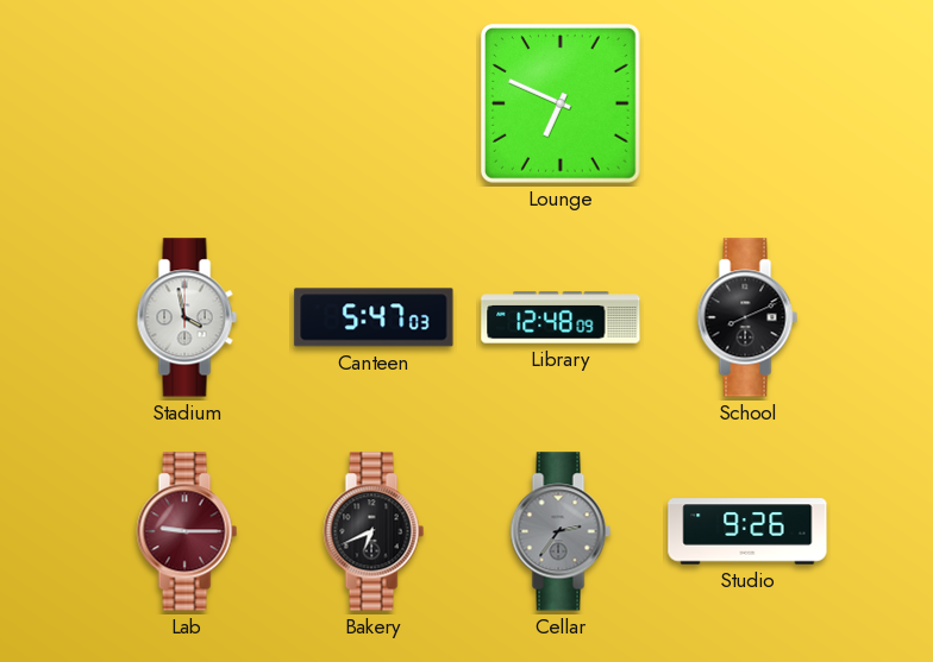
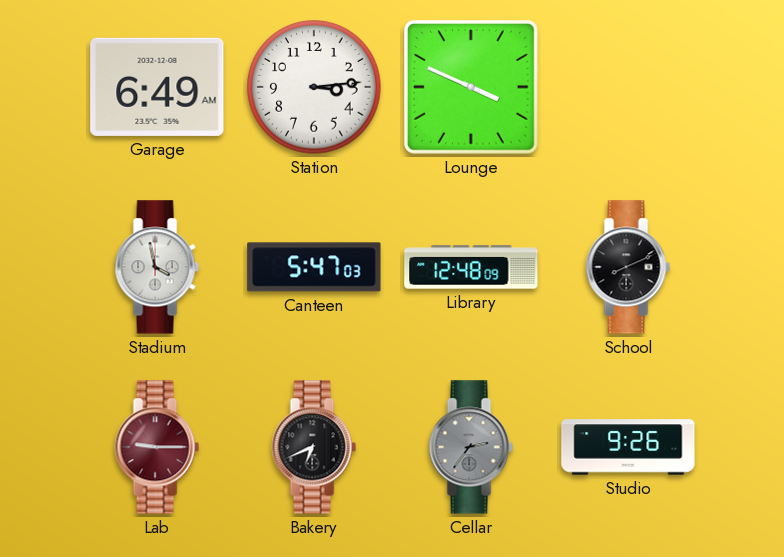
Garage: none -> 6:49 (157, 87)
Station: none -> 3:14 (314, 87)
Lounge: 6:49 -> 3:49 (471, 87)
